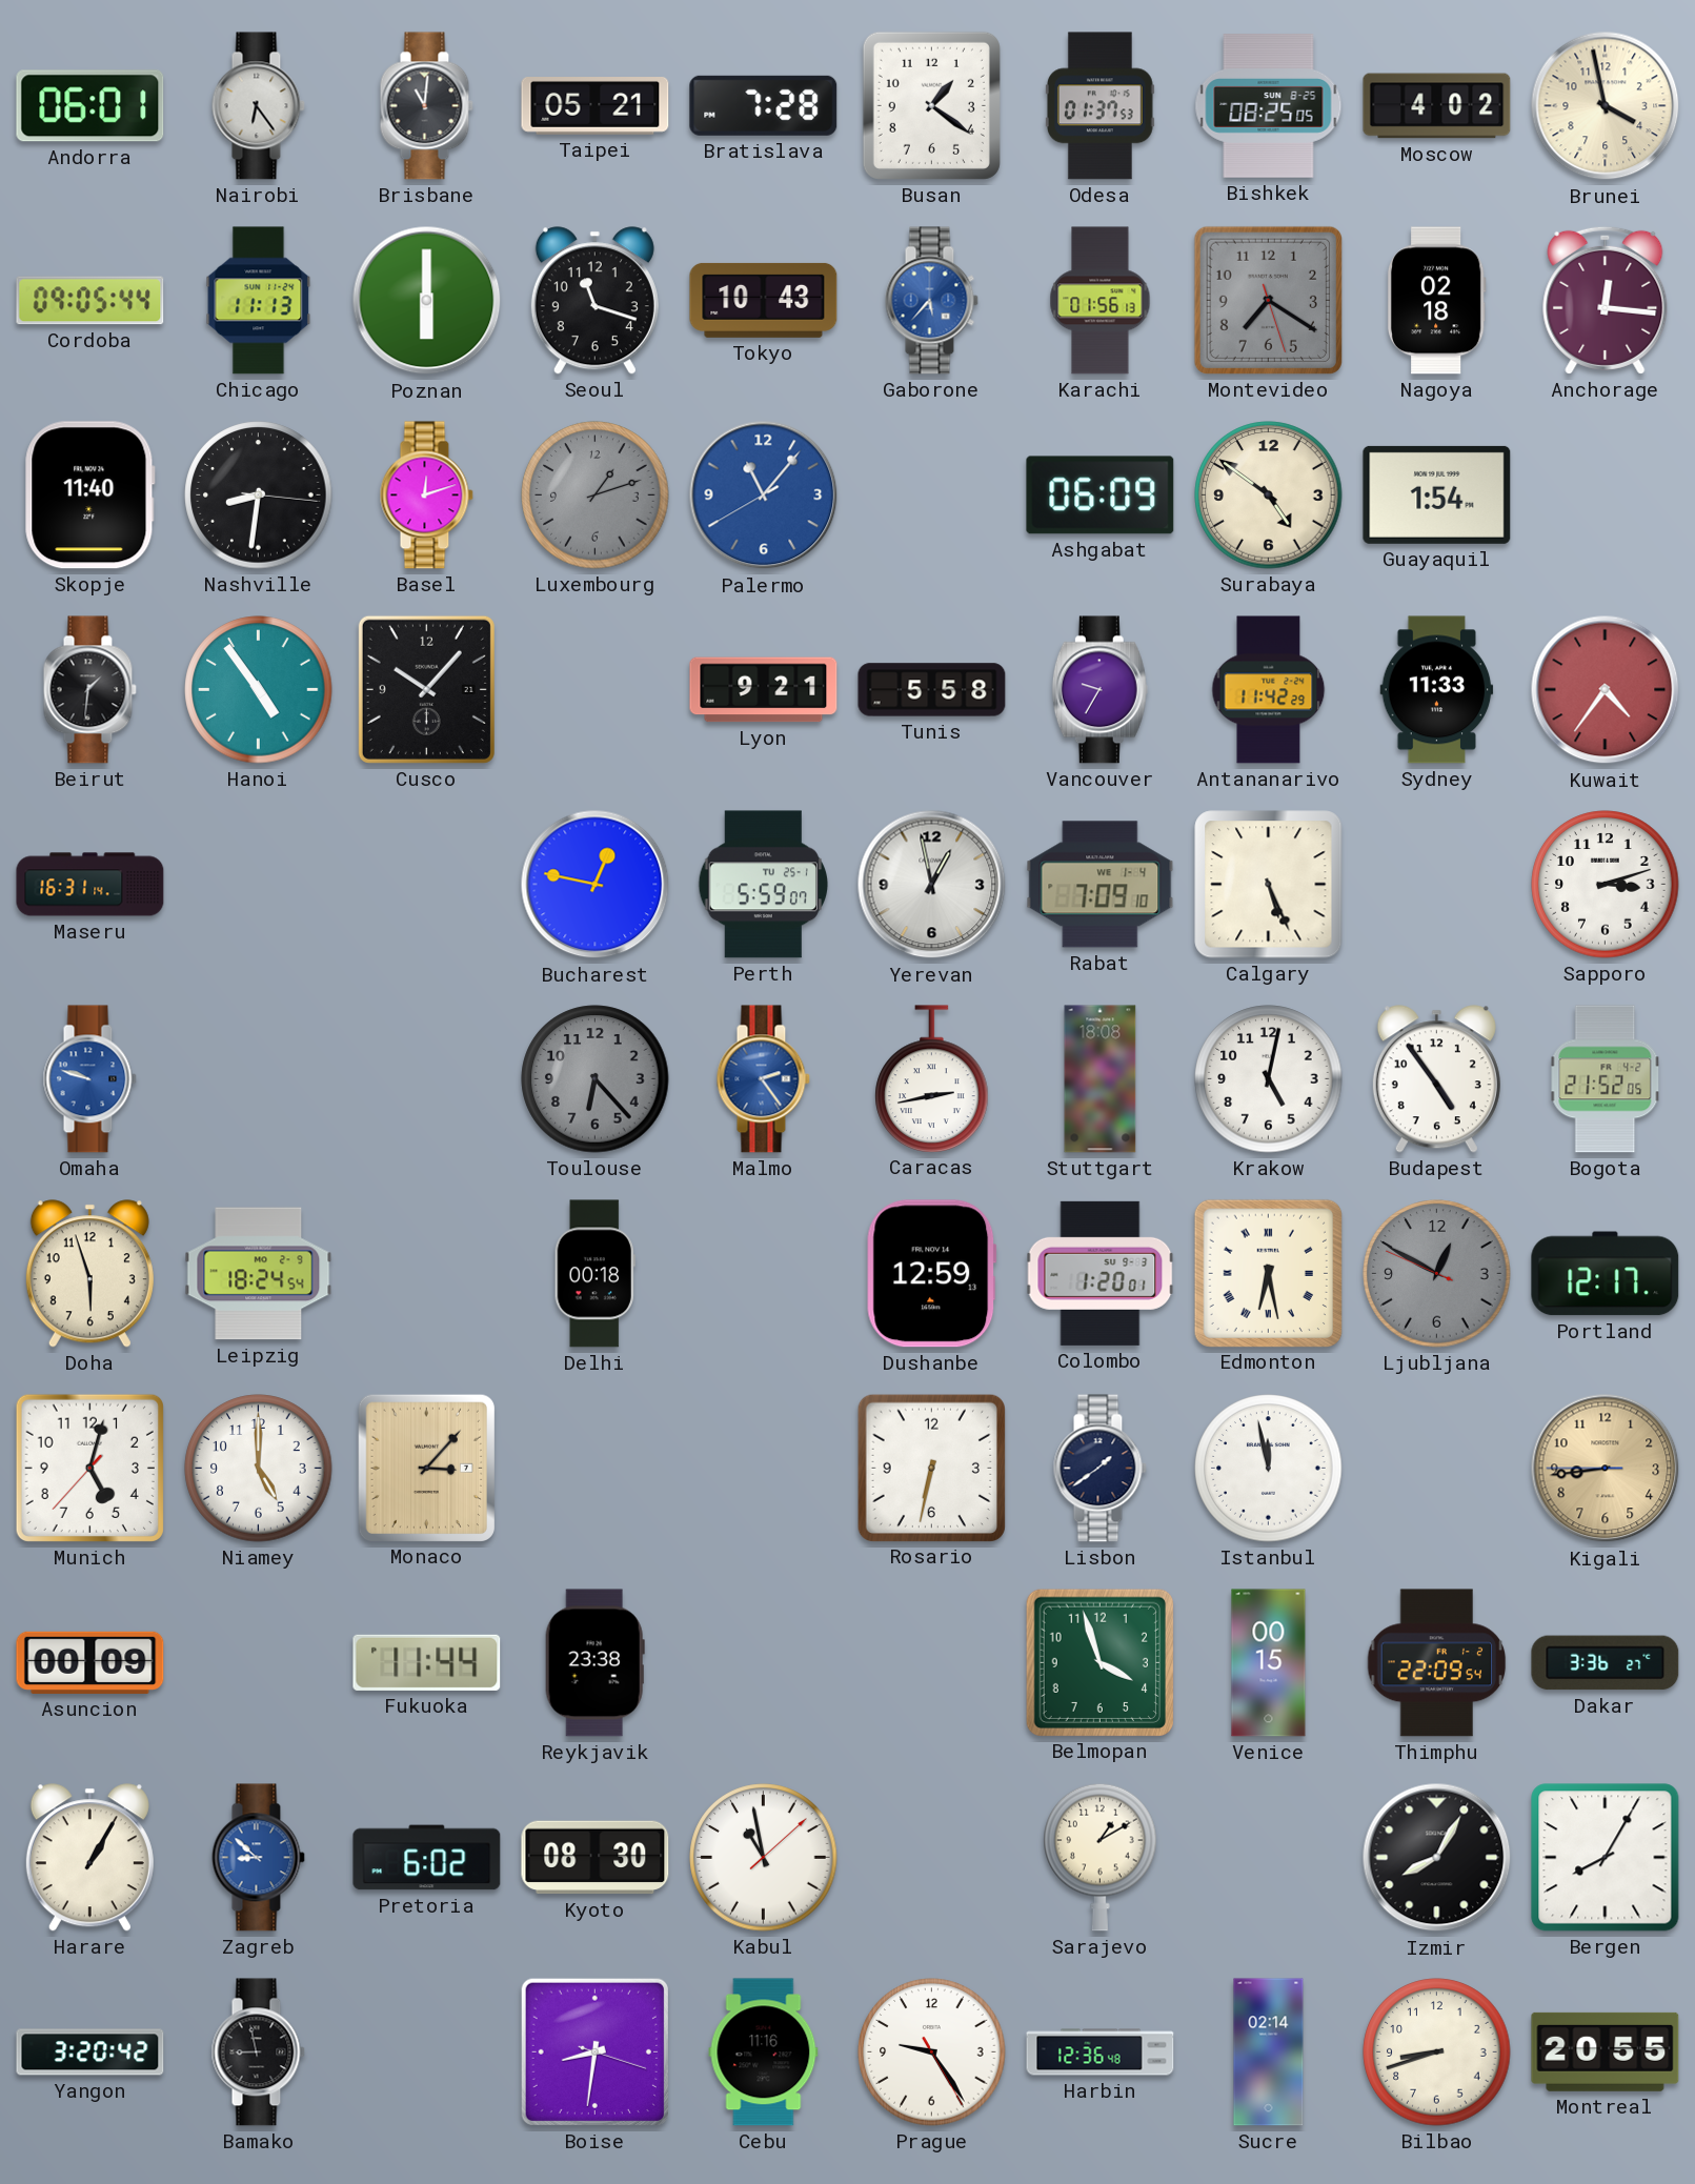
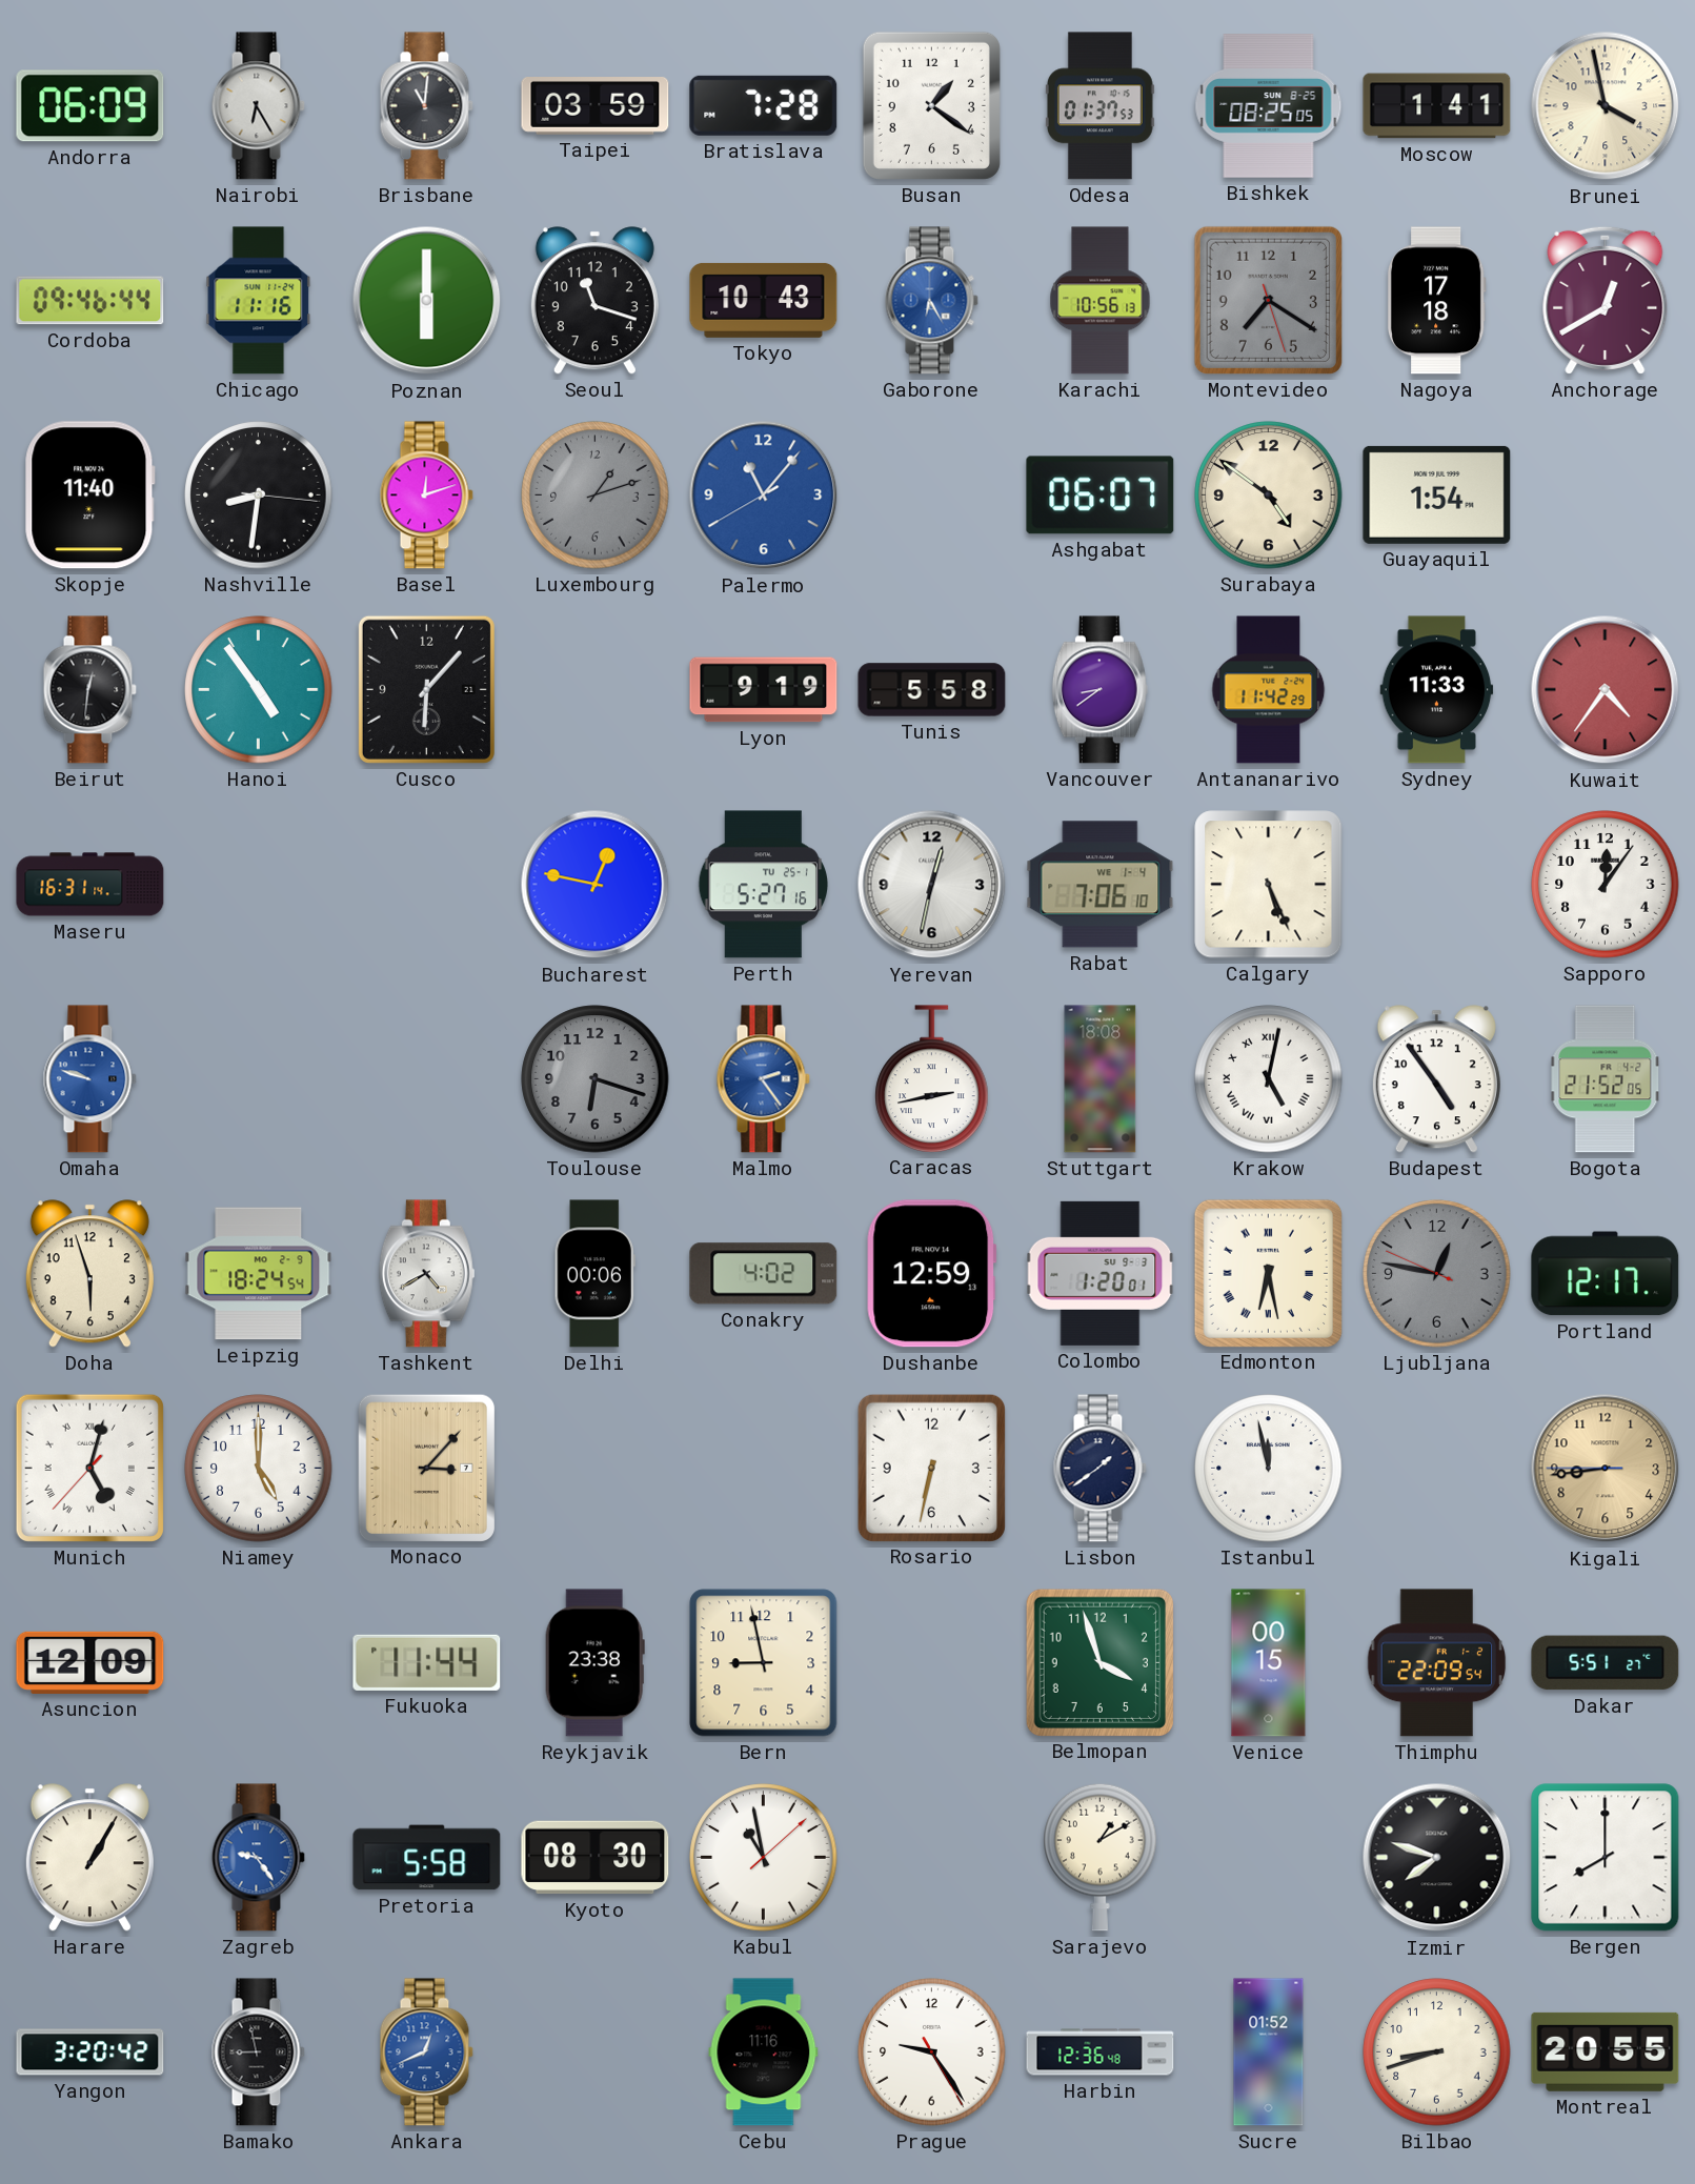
Andorra: 06:01 -> 06:09 (90, 106)
Nairobi: 6:24 -> 6:25 (258, 106)
Taipei: 05:21 -> 03:59 (596, 106)
Moscow: 4:02 -> 1:41 (1437, 106)
Cordoba: 09:05 -> 09:46 (90, 301)
Chicago: 11:13 -> 11:16 (259, 301)
Gaborone: 5:37 -> 6:25 (931, 301)
Karachi: 01:56 -> 10:56 (1101, 301)
Nagoya: 02:18 -> 17:18 (1436, 301)
Anchorage: 12:16 -> 12:40 (1606, 300)
Ashgabat: 06:09 -> 06:07 (1101, 496)
Beirut: 1:31 -> 12:31 (89, 690)
Cusco: 10:07 -> 6:07 (426, 689)
Lyon: 9:21 -> 9:19 (764, 690)
Vancouver: 9:35 -> 8:39 (1099, 690)
Perth: 5:59 -> 5:27 (764, 885)
Yerevan: 12:58 -> 12:32 (932, 885)
Rabat: 7:09 -> 7:06 (1101, 885)
Sapporo: 3:12 -> 12:06 (1606, 885)
Toulouse: 6:23 -> 6:18 (596, 1079)
Krakow numerals: Arabic -> Roman (1269, 1079)
Tashkent: none -> 4:40 (426, 1274)
Delhi: 00:18 -> 00:06 (594, 1274)
Conakry: none -> 4:02 (764, 1274)
Ljubljana: 12:49 -> 12:46 (1437, 1274)
Munich numerals: Arabic -> Roman (89, 1468)
Asuncion: 00:09 -> 12:09 (90, 1662)
Bern: none -> 8:58 (764, 1663)
Dakar: 3:36 -> 5:51 (1606, 1663)
Zagreb: 8:52 -> 9:24 (258, 1858)
Pretoria: 6:02 -> 5:58 (427, 1858)
Izmir: 8:05 -> 7:48 (1437, 1858)
Bergen: 8:05 -> 8:00 (1606, 1858)
Ankara: none -> 12:41 (426, 2052)
Boise: 8:31 -> none (594, 2051)
Sucre: 02:14 -> 01:52 (1269, 2052)
